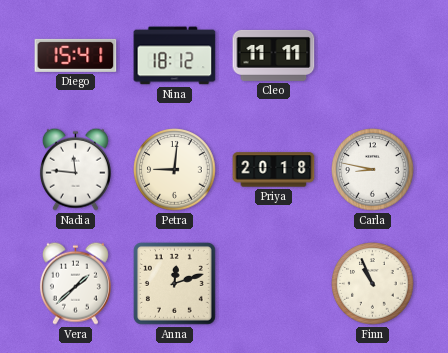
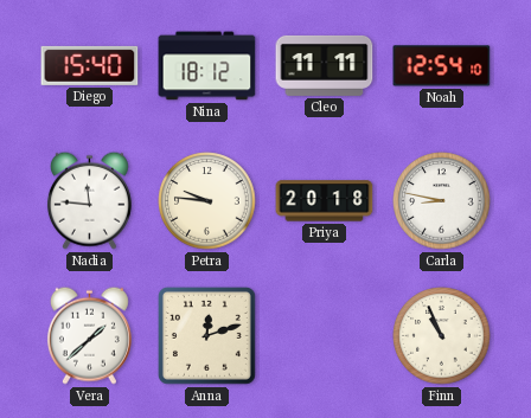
Diego: 15:41 -> 15:40 (90, 65)
Noah: none -> 12:54 (442, 66)
Petra: 9:01 -> 9:46 (207, 201)
